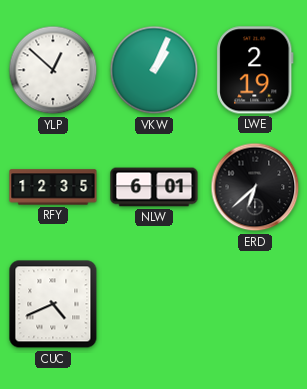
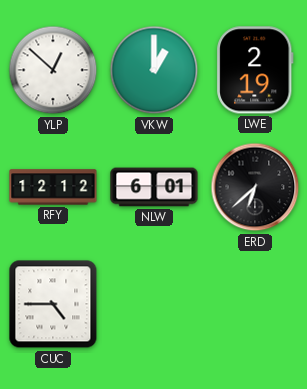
VKW: 1:04 -> 1:00 (154, 70)
RFY: 12:35 -> 12:12 (53, 187)
CUC: 4:41 -> 4:45 (53, 304)
